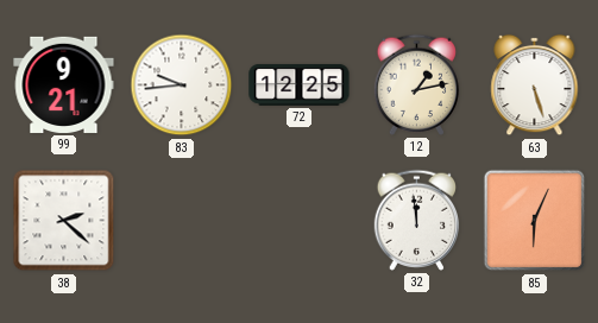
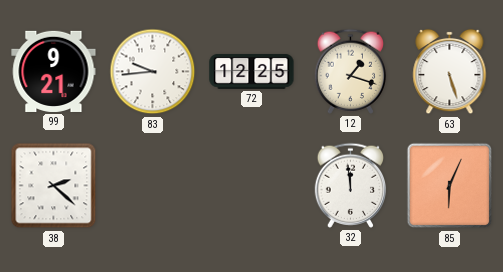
12: 1:13 -> 1:18 (351, 71)
